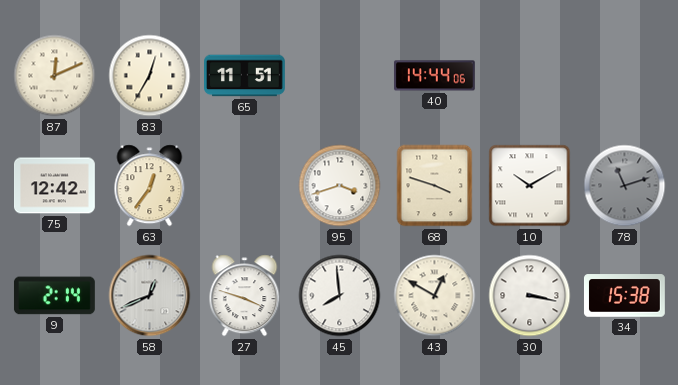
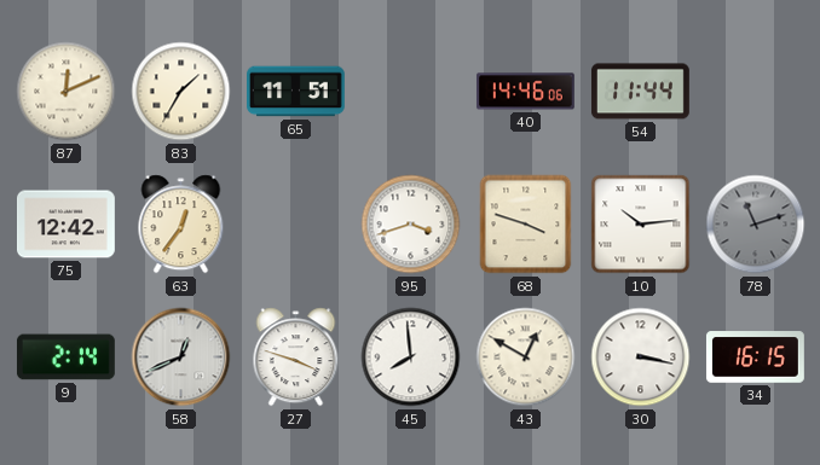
83: 12:35 -> 1:35 (181, 92)
40: 14:44 -> 14:46 (525, 92)
54: none -> 11:44 (640, 92)
10: 10:10 -> 10:14 (641, 225)
34: 15:38 -> 16:15 (755, 358)
